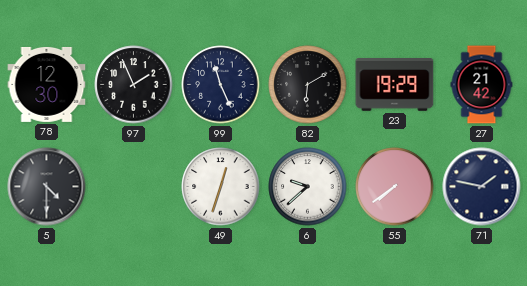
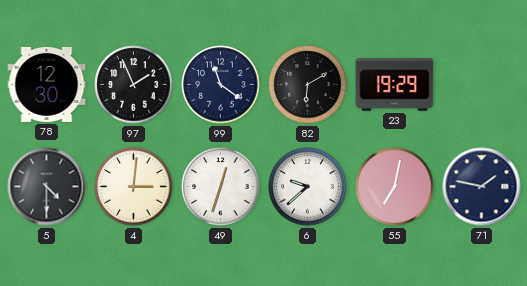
99: 11:26 -> 11:21 (221, 85)
27: 21:42 -> none (482, 85)
4: none -> 3:01 (134, 187)
55: 7:39 -> 7:02 (395, 187)
